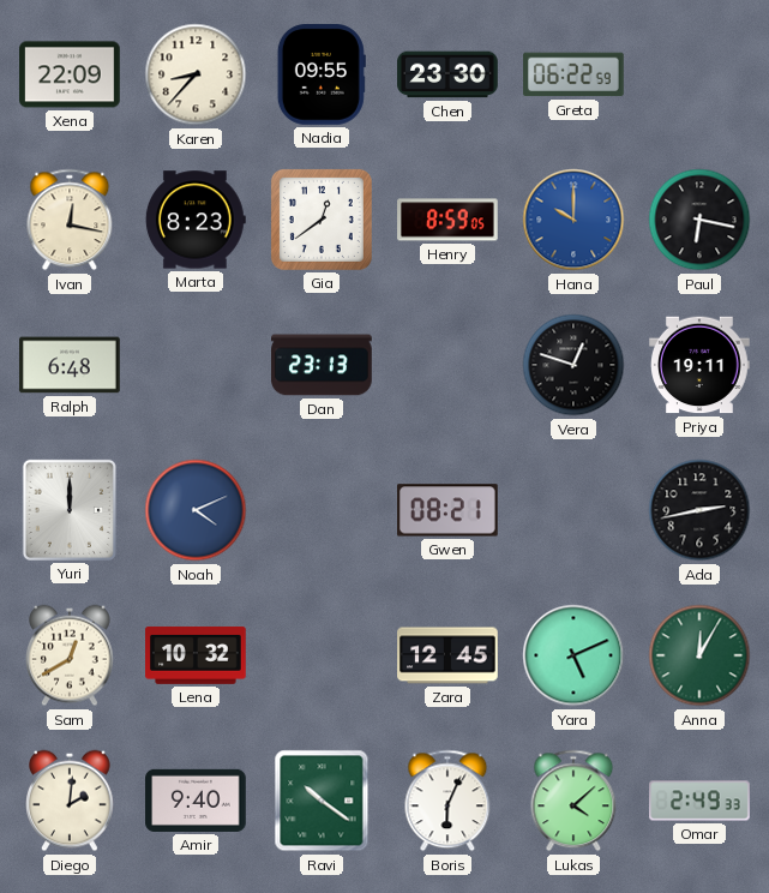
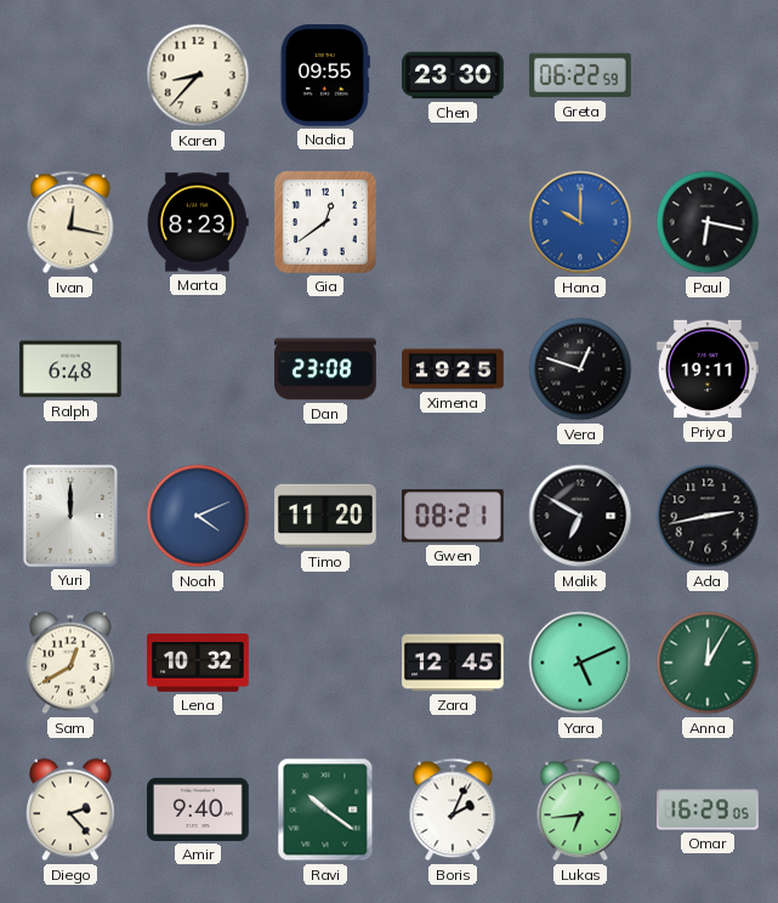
Xena: 22:09 -> none (70, 74)
Henry: 8:59 -> none (447, 220)
Dan: 23:13 -> 23:08 (325, 369)
Ximena: none -> 19:25 (453, 369)
Timo: none -> 11:20 (325, 516)
Malik: none -> 6:50 (580, 516)
Diego: 2:01 -> 2:23 (72, 810)
Boris: 6:04 -> 2:04 (453, 810)
Lukas: 4:08 -> 6:44 (580, 810)
Omar: 2:49 -> 16:29 (708, 810)
